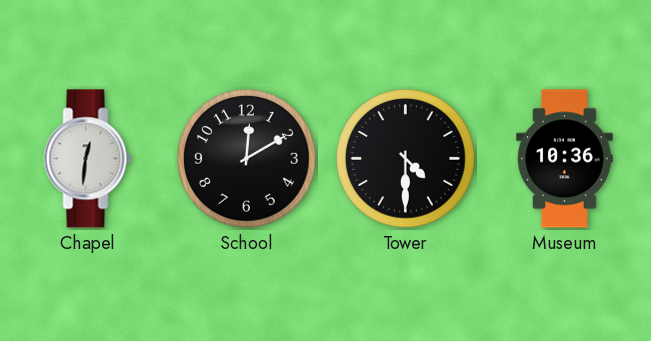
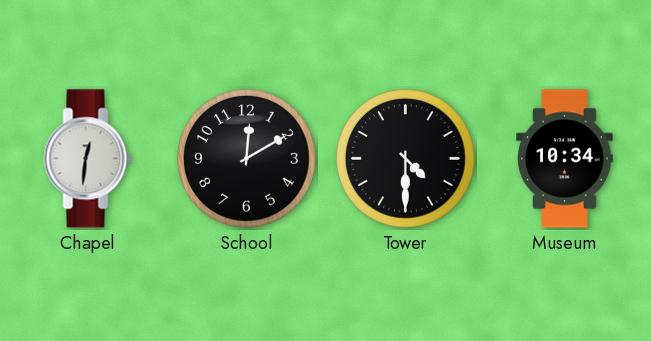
Museum: 10:36 -> 10:34 (565, 159)
